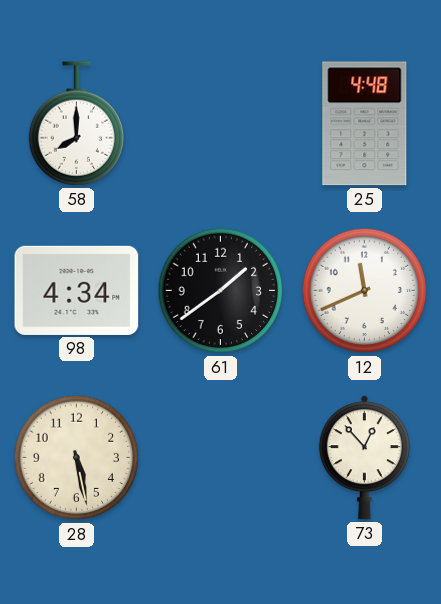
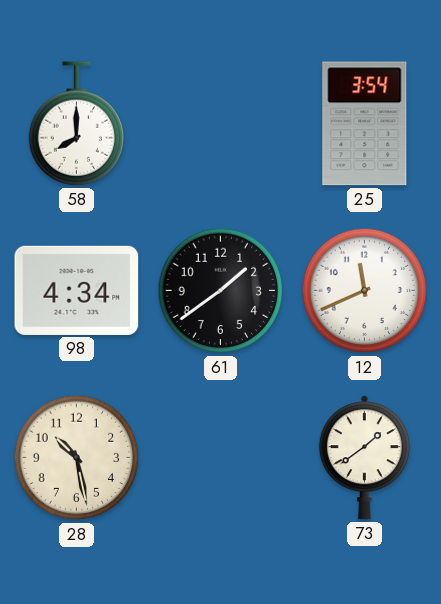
25: 4:48 -> 3:54 (365, 124)
28: 5:28 -> 10:28 (77, 458)
73: 12:53 -> 1:39 (364, 458)
